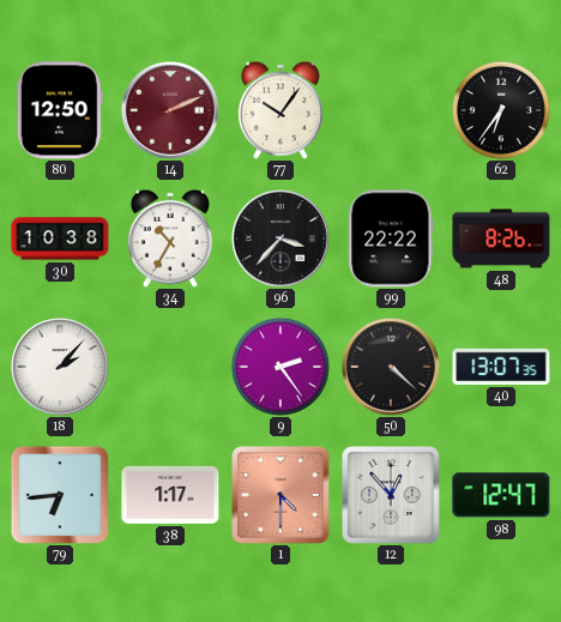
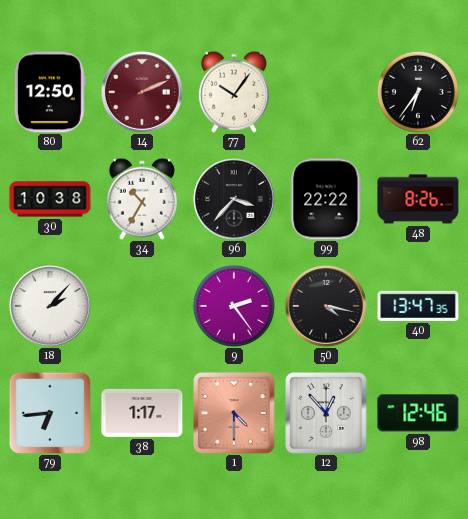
50: 4:22 -> 4:17 (327, 307)
40: 13:07 -> 13:47 (418, 306)
98: 12:47 -> 12:46 (418, 413)
